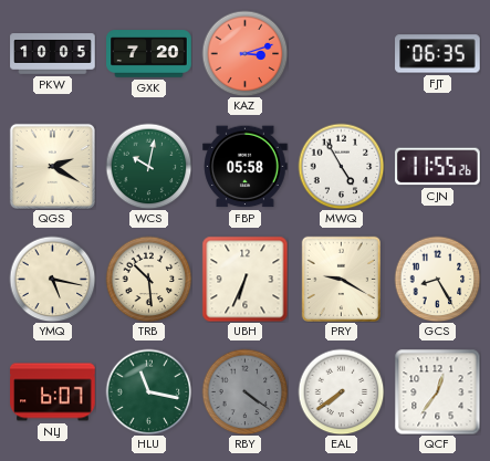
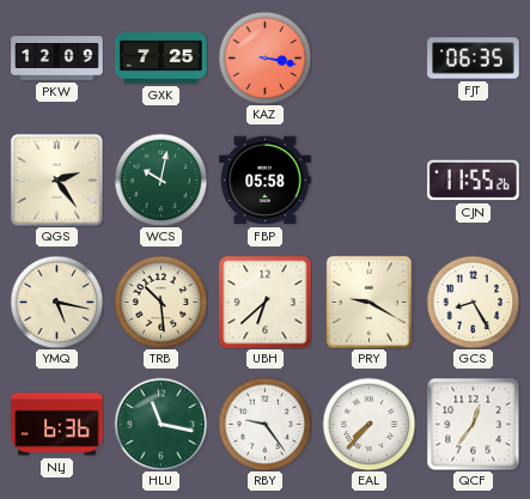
PKW: 10:05 -> 12:09 (57, 59)
GXK: 7:20 -> 7:25 (162, 59)
KAZ: 3:12 -> 3:17 (264, 57)
QGS: 2:20 -> 2:24 (56, 179)
MWQ: 4:55 -> none (341, 166)
UBH: 6:34 -> 6:38 (264, 302)
NLJ: 6:07 -> 6:36 (57, 425)
RBY: 4:21 -> 9:24 (264, 424)
RBY dial: grey -> white (264, 424)
EAL: 7:39 -> 7:37 (368, 424)
